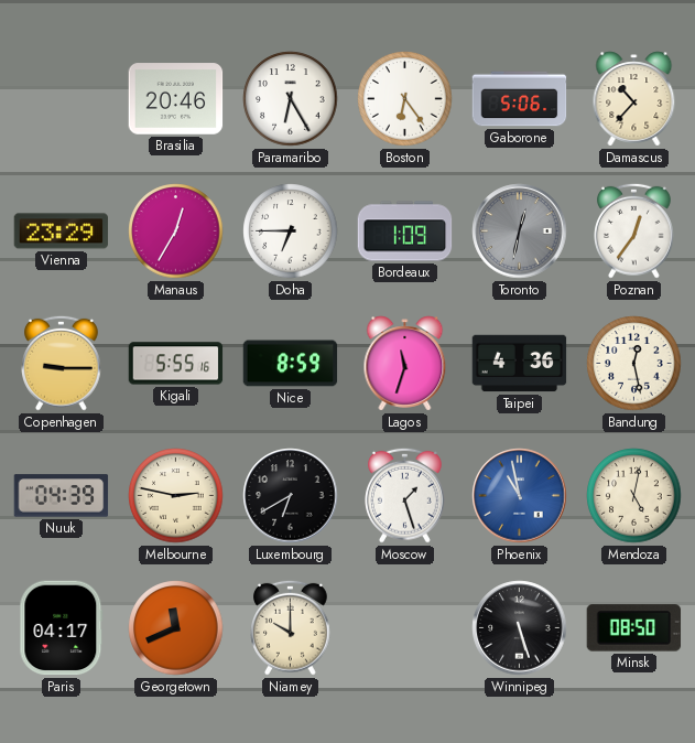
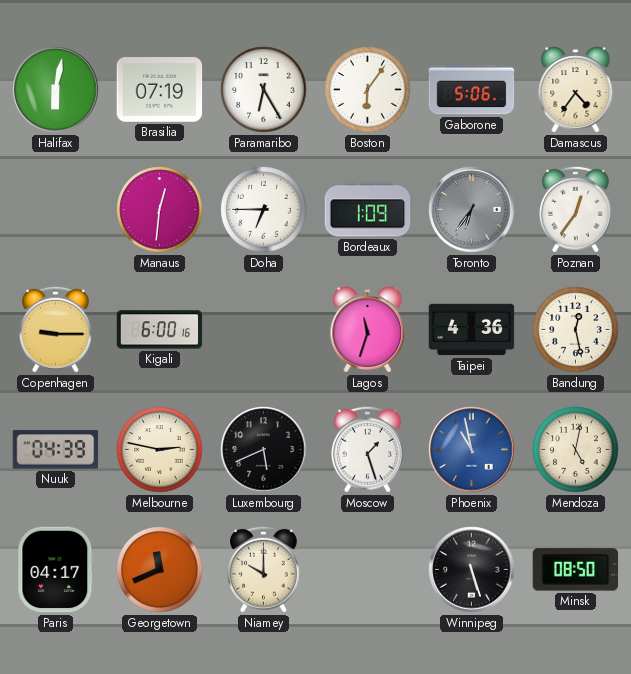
Halifax: none -> 6:02 (56, 90)
Brasilia: 20:46 -> 07:19 (160, 90)
Boston: 6:24 -> 6:06 (368, 90)
Damascus: 10:37 -> 4:36 (576, 90)
Vienna: 23:29 -> none (62, 231)
Manaus: 12:35 -> 12:31 (160, 210)
Toronto: 12:32 -> 6:36 (472, 210)
Kigali: 5:55 -> 6:00 (160, 330)
Nice: 8:59 -> none (291, 364)
Luxembourg: 6:40 -> 5:41 (264, 450)
